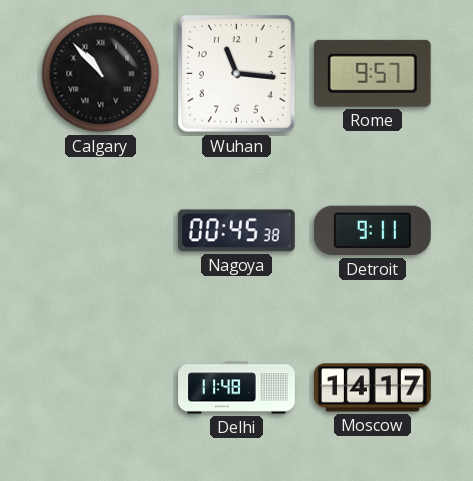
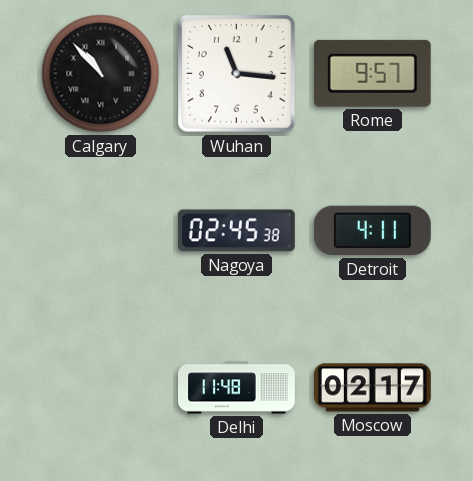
Nagoya: 00:45 -> 02:45 (236, 231)
Detroit: 9:11 -> 4:11 (372, 231)
Moscow: 14:17 -> 02:17 (373, 388)
